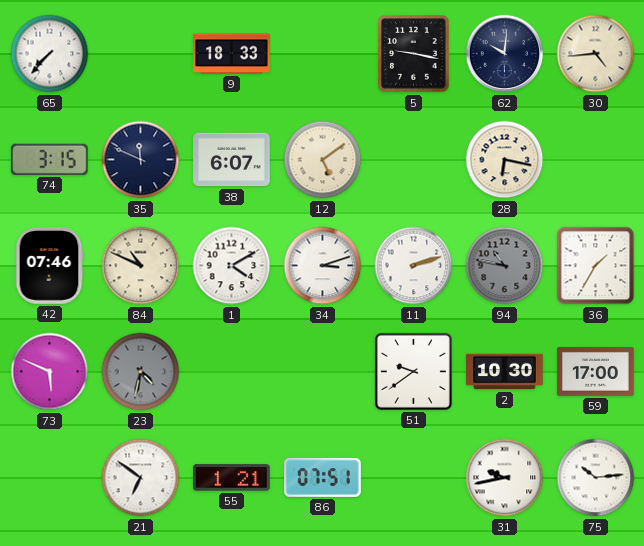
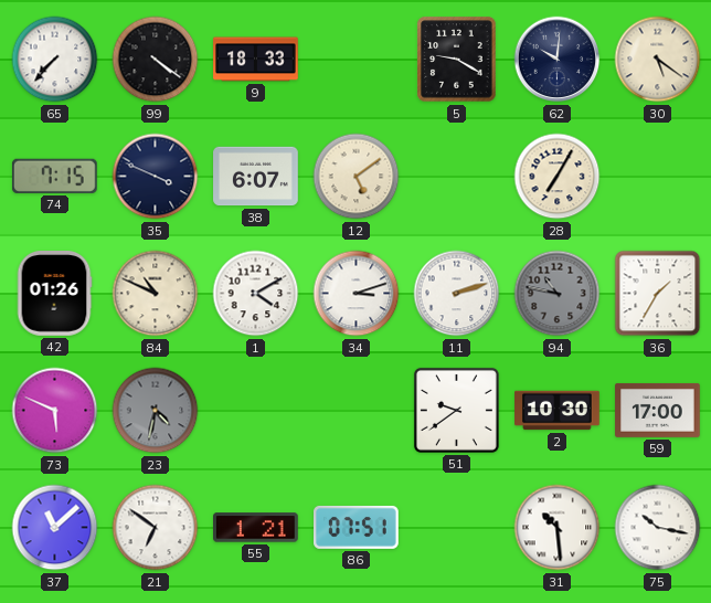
99: none -> 4:21 (156, 60)
5: 9:17 -> 9:20 (457, 60)
30: 4:44 -> 5:21 (658, 60)
74: 3:15 -> 7:15 (54, 176)
35: 11:49 -> 3:49 (156, 177)
28: 6:17 -> 7:05 (558, 177)
42: 07:46 -> 01:26 (54, 294)
37: none -> 11:08 (55, 528)
31: 9:43 -> 10:29 (558, 528)
75: 10:14 -> 10:17 (658, 528)
